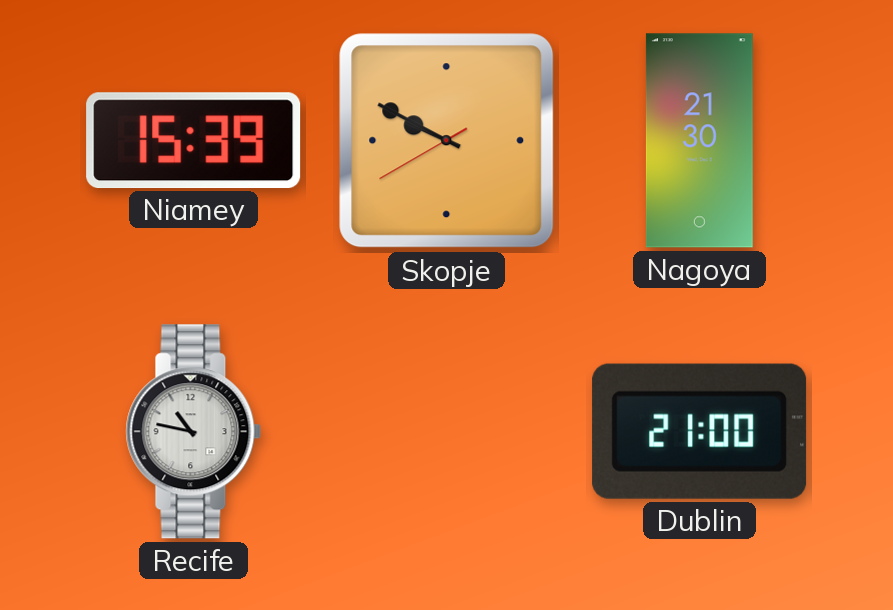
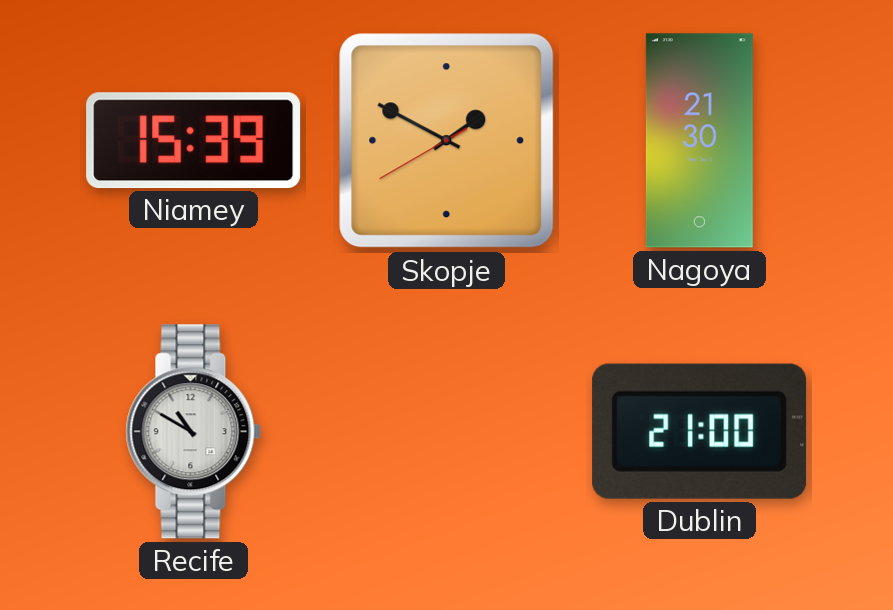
Skopje: 9:49 -> 1:49 (447, 141)
Recife: 10:47 -> 10:50 (194, 432)
